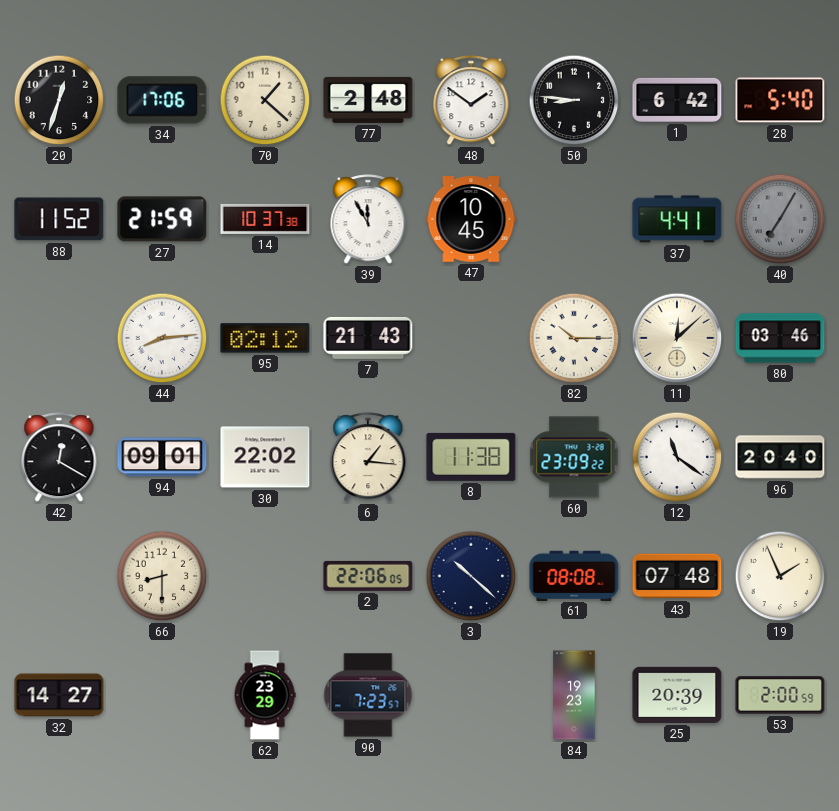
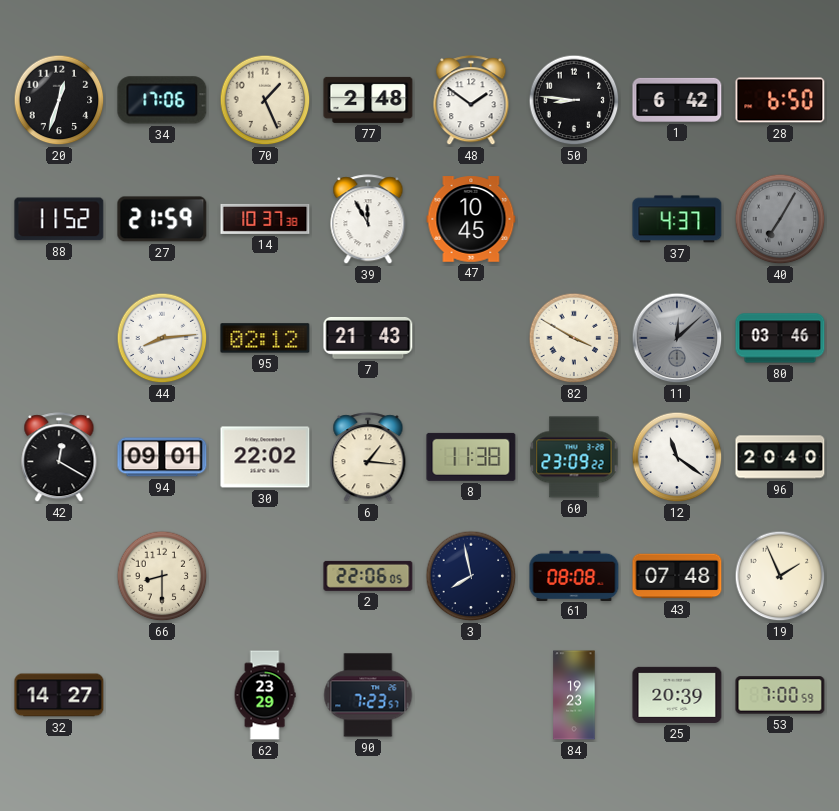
70: 1:22 -> 1:26 (265, 100)
28: 5:40 -> 6:50 (780, 100)
37: 4:41 -> 4:37 (677, 219)
82: 10:15 -> 3:50 (574, 338)
11 dial: cream -> grey (677, 338)
3: 10:22 -> 7:58 (471, 576)
53: 2:00 -> 7:00 (780, 695)
